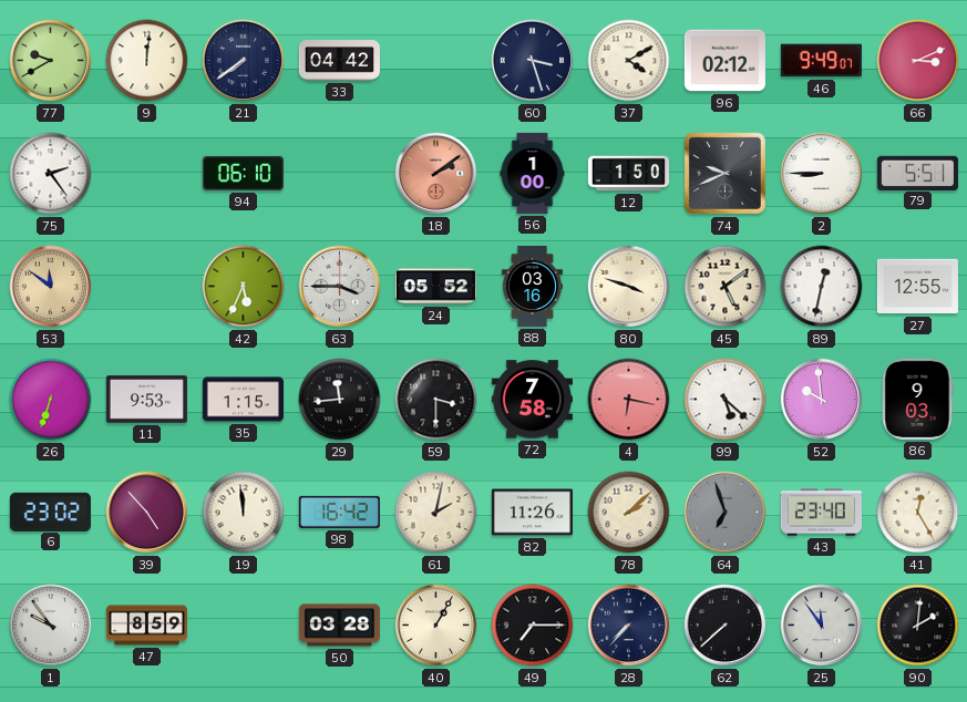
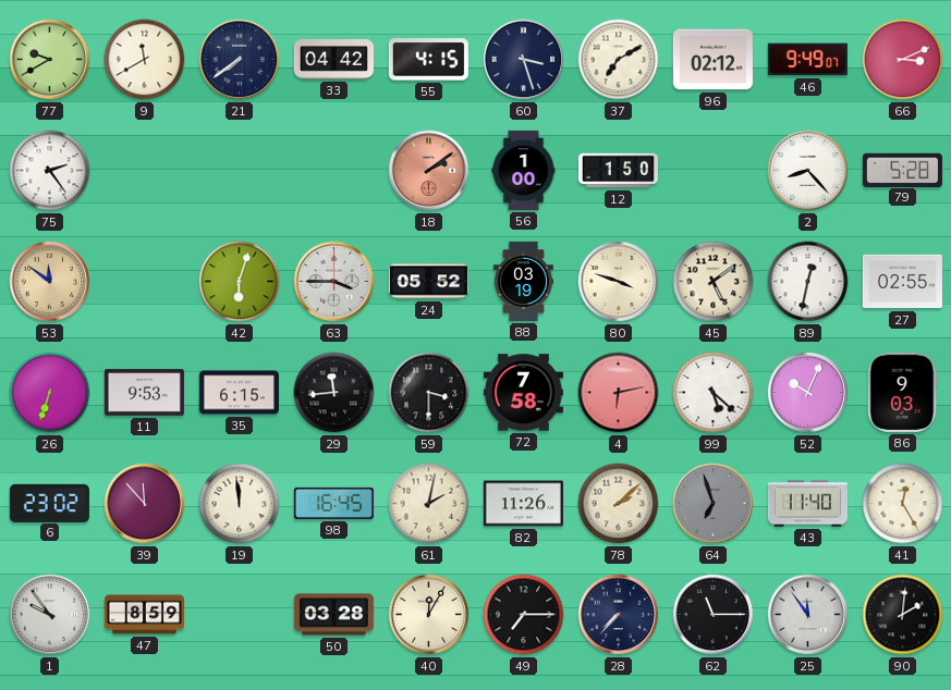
9: 12:01 -> 11:40 (145, 60)
55: none -> 4:15 (428, 60)
37: 4:10 -> 7:10 (619, 60)
94: 06:10 -> none (243, 173)
74: 9:41 -> none (724, 173)
2: 8:45 -> 8:23 (808, 171)
79: 5:51 -> 5:28 (902, 170)
42: 5:34 -> 6:03 (240, 282)
88: 03:16 -> 03:19 (523, 281)
27: 12:55 -> 02:55 (902, 282)
35: 1:15 -> 6:15 (239, 393)
4: 6:17 -> 6:13 (619, 393)
52: 9:59 -> 10:04 (808, 393)
39: 4:53 -> 11:53 (145, 504)
98: 16:42 -> 16:45 (333, 503)
43: 23:40 -> 11:40 (807, 504)
40: 1:05 -> 12:05 (429, 615)
62: 7:38 -> 11:15 (714, 615)
